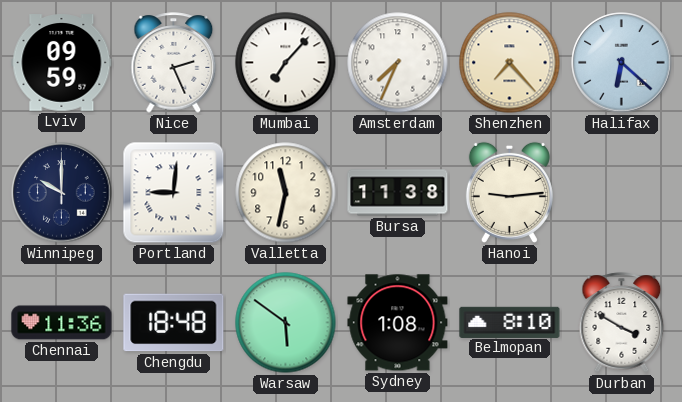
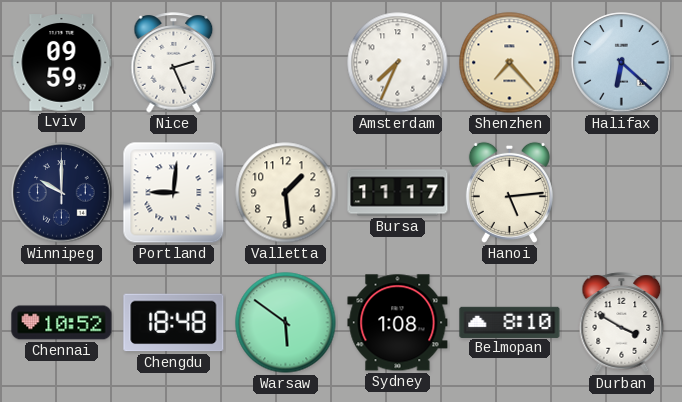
Mumbai: 7:07 -> none (286, 63)
Valletta: 11:32 -> 1:29 (286, 193)
Bursa: 11:38 -> 11:17 (398, 193)
Hanoi: 9:14 -> 5:14 (509, 192)
Chennai: 11:36 -> 10:52 (62, 323)
